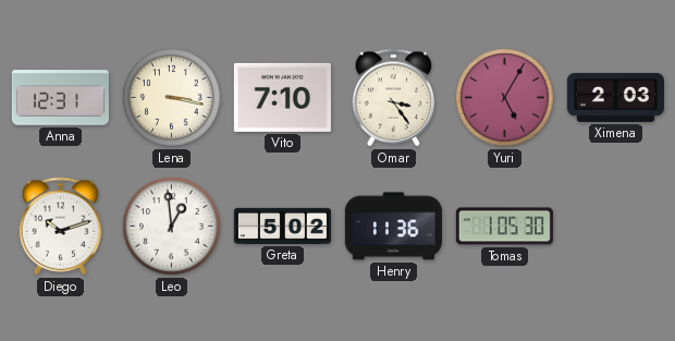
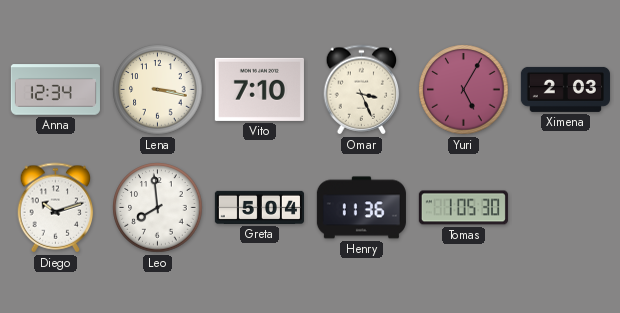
Anna: 12:31 -> 12:34 (55, 90)
Omar: 3:24 -> 3:26 (362, 90)
Leo: 12:59 -> 7:59 (158, 208)
Greta: 5:02 -> 5:04 (259, 207)
